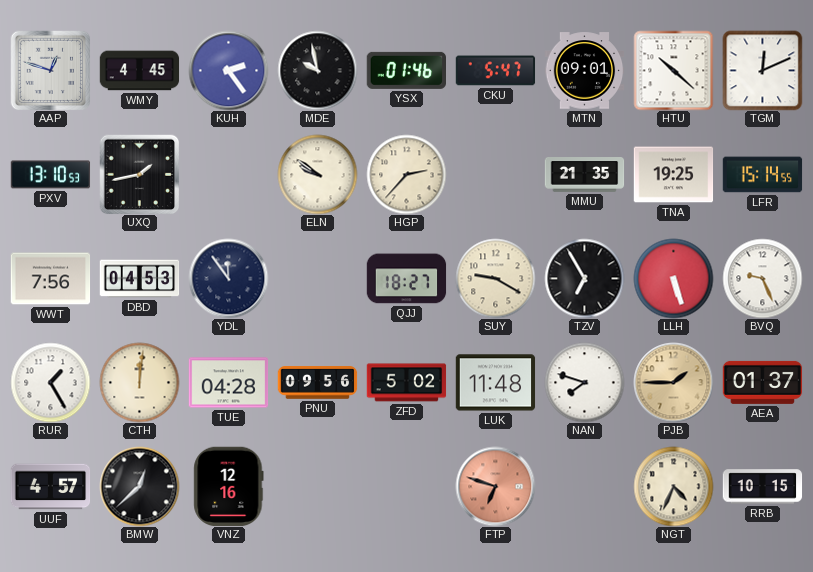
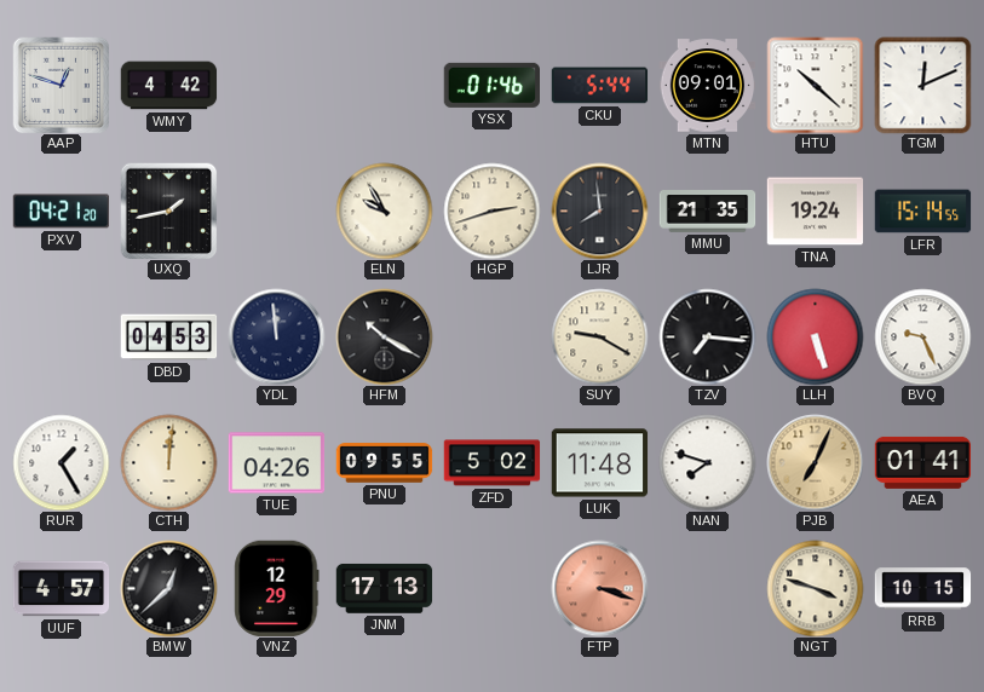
WMY: 4:45 -> 4:42 (168, 86)
KUH: 2:24 -> none (228, 70)
MDE: 9:58 -> none (317, 70)
CKU: 5:47 -> 5:44 (599, 86)
PXV: 13:10 -> 04:21 (61, 212)
ELN: 9:51 -> 9:55 (384, 211)
HGP: 2:37 -> 2:42 (491, 211)
LJR: none -> 7:59 (599, 211)
TNA: 19:25 -> 19:24 (815, 212)
WWT: 7:56 -> none (50, 279)
YDL: 11:54 -> 11:59 (276, 336)
HFM: none -> 10:20 (384, 336)
QJJ: 18:27 -> none (406, 279)
TZV: 6:55 -> 7:16 (707, 336)
TUE: 04:28 -> 04:26 (276, 463)
PNU: 09:56 -> 09:55 (384, 463)
PJB: 1:45 -> 7:04 (815, 462)
AEA: 01:37 -> 01:41 (922, 462)
VNZ: 12:16 -> 12:29 (277, 588)
JNM: none -> 17:13 (384, 588)
FTP: 6:48 -> 3:18 (599, 588)
NGT: 4:34 -> 3:48 (815, 588)
